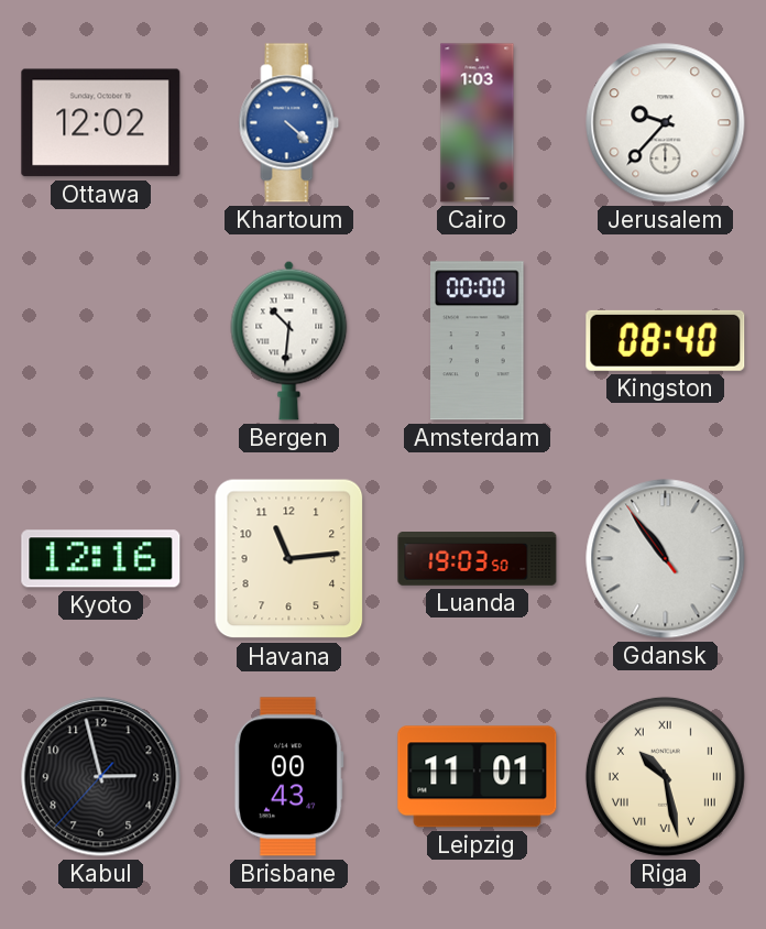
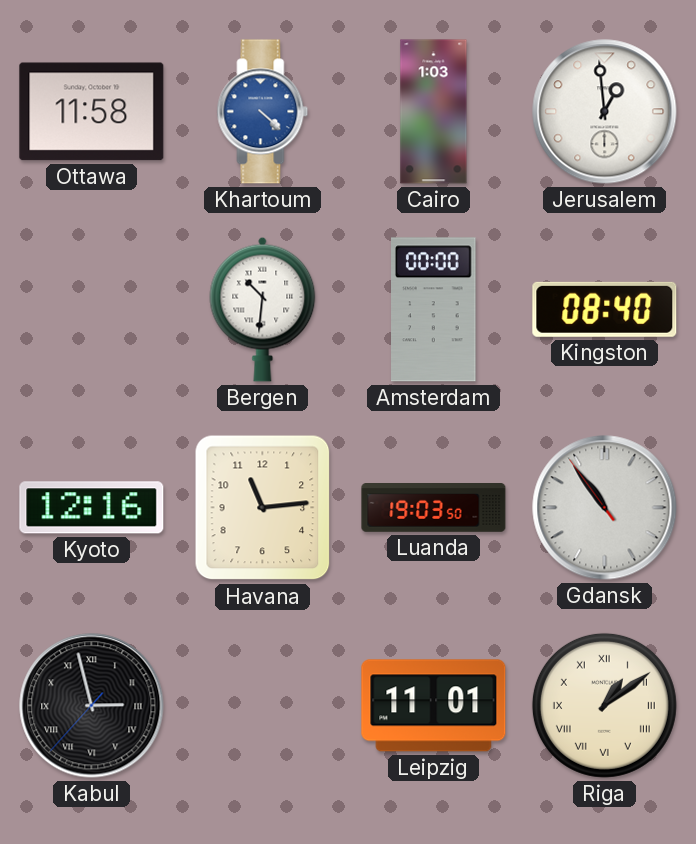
Ottawa: 12:02 -> 11:58 (92, 112)
Jerusalem: 9:37 -> 12:59 (605, 112)
Kabul numerals: Arabic -> Roman (92, 706)
Brisbane: 00:43 -> none (288, 777)
Riga: 10:28 -> 1:09 (604, 705)
